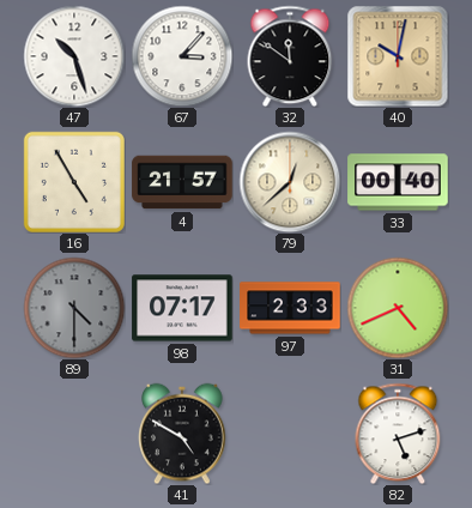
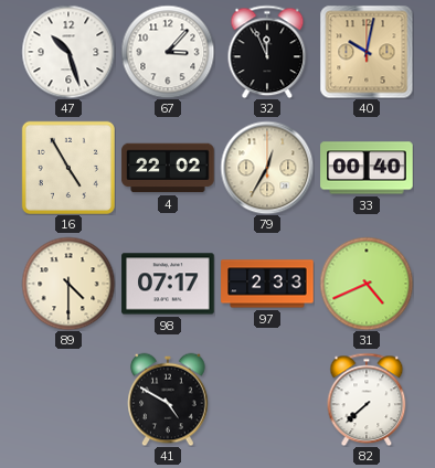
32: 11:51 -> 11:56 (267, 52)
4: 21:57 -> 22:02 (168, 168)
79: 12:38 -> 12:35 (267, 168)
89 dial: grey -> cream (68, 284)
82: 5:12 -> 7:38 (367, 400)
